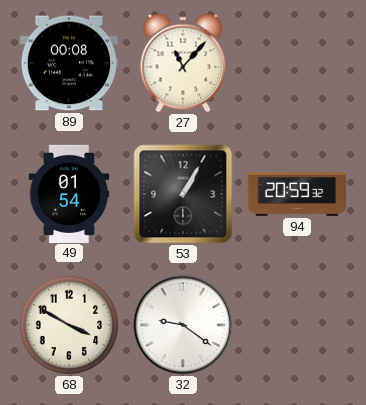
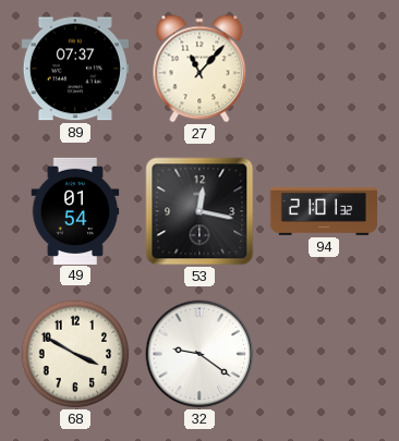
89: 00:08 -> 07:37 (75, 69)
53: 1:05 -> 12:17 (199, 211)
94: 20:59 -> 21:01 (323, 211)
